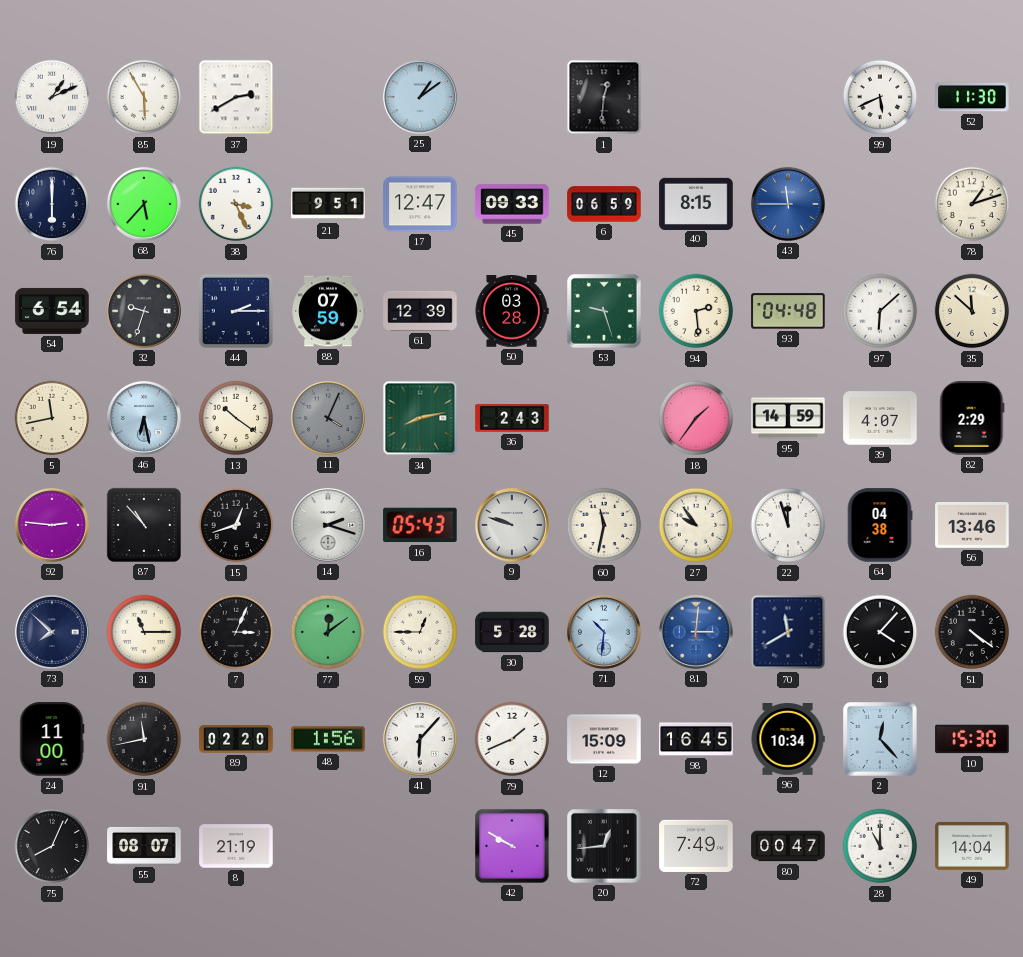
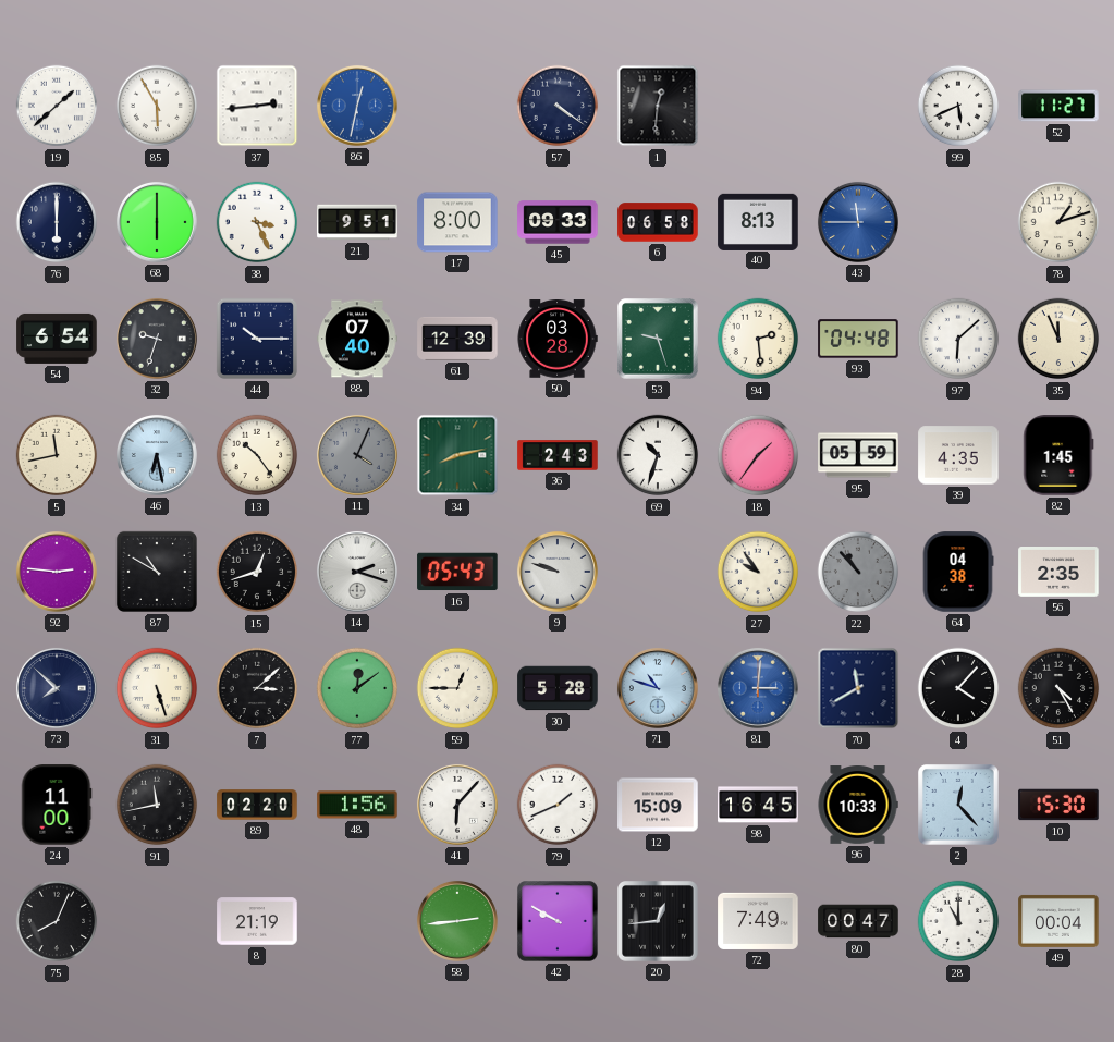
19: 1:11 -> 1:38 (57, 106)
37: 2:40 -> 2:44 (257, 106)
86: none -> 12:32 (357, 106)
25: 1:09 -> none (420, 97)
57: none -> 4:21 (558, 106)
52: 11:30 -> 11:27 (1058, 106)
68: 5:37 -> 6:00 (157, 222)
17: 12:47 -> 8:00 (457, 222)
6: 06:59 -> 06:58 (658, 222)
40: 8:15 -> 8:13 (758, 221)
44: 2:15 -> 10:15 (257, 339)
88: 07:59 -> 07:40 (357, 339)
35: 11:52 -> 11:56 (1058, 339)
13: 10:21 -> 10:24 (257, 455)
69: none -> 10:33 (658, 455)
95: 14:59 -> 05:59 (858, 455)
39: 4:07 -> 4:35 (958, 455)
82: 2:29 -> 1:45 (1058, 455)
87: 10:53 -> 10:50 (157, 572)
60: 11:32 -> none (604, 525)
22: 11:57 -> 10:53 (858, 572)
22 dial: white -> grey (858, 572)
56: 13:46 -> 2:35 (1058, 573)
31: 11:15 -> 5:27 (157, 688)
7: 3:04 -> 3:08 (257, 688)
71: 10:31 -> 10:48 (658, 688)
51: 4:21 -> 4:25 (1058, 688)
96: 10:34 -> 10:33 (858, 806)
55: 08:07 -> none (144, 846)
58: none -> 2:44 (457, 921)
49: 14:04 -> 00:04 (1058, 921)
